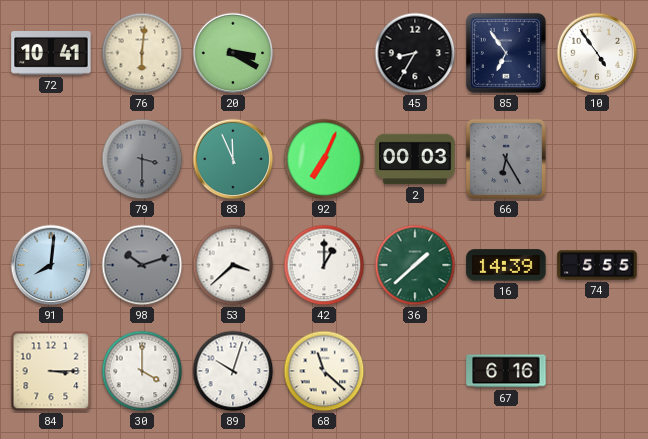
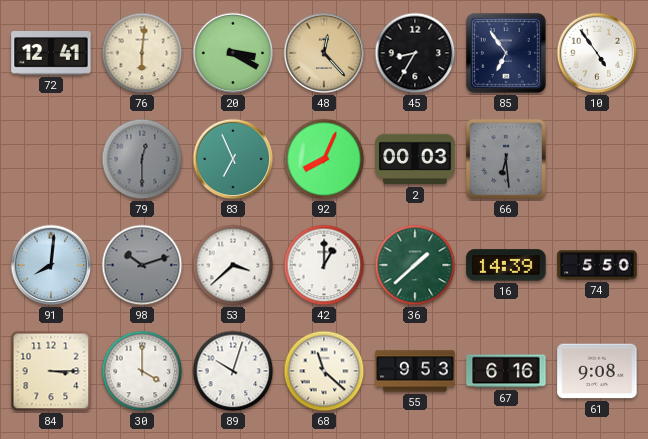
72: 10:41 -> 12:41 (51, 54)
48: none -> 12:23 (324, 53)
79: 3:30 -> 12:30 (142, 159)
83: 11:56 -> 6:56 (233, 159)
92: 7:04 -> 8:04 (324, 159)
66: 6:25 -> 6:29 (506, 159)
74: 5:55 -> 5:50 (597, 265)
55: none -> 9:53 (415, 371)
61: none -> 9:08 (597, 371)
